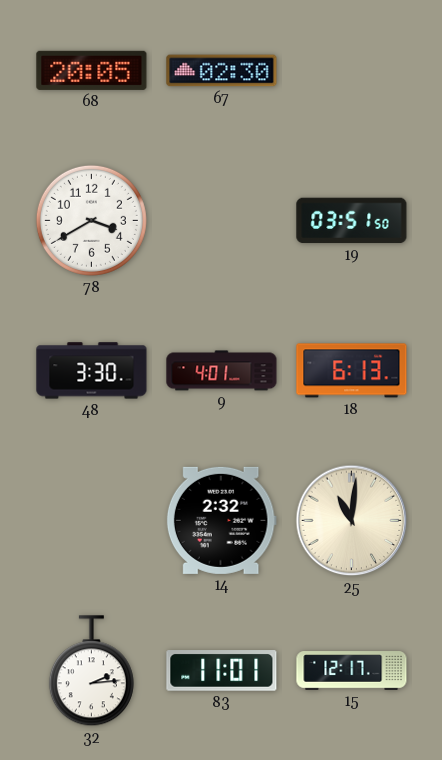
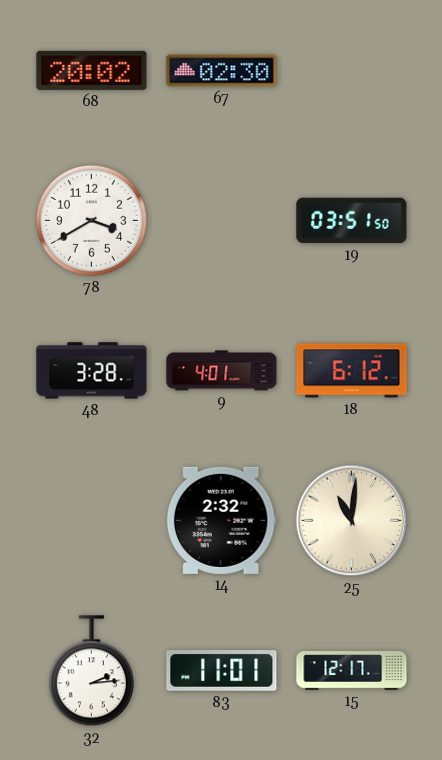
68: 20:05 -> 20:02 (92, 70)
48: 3:30 -> 3:28 (92, 371)
18: 6:13 -> 6:12 (352, 371)
